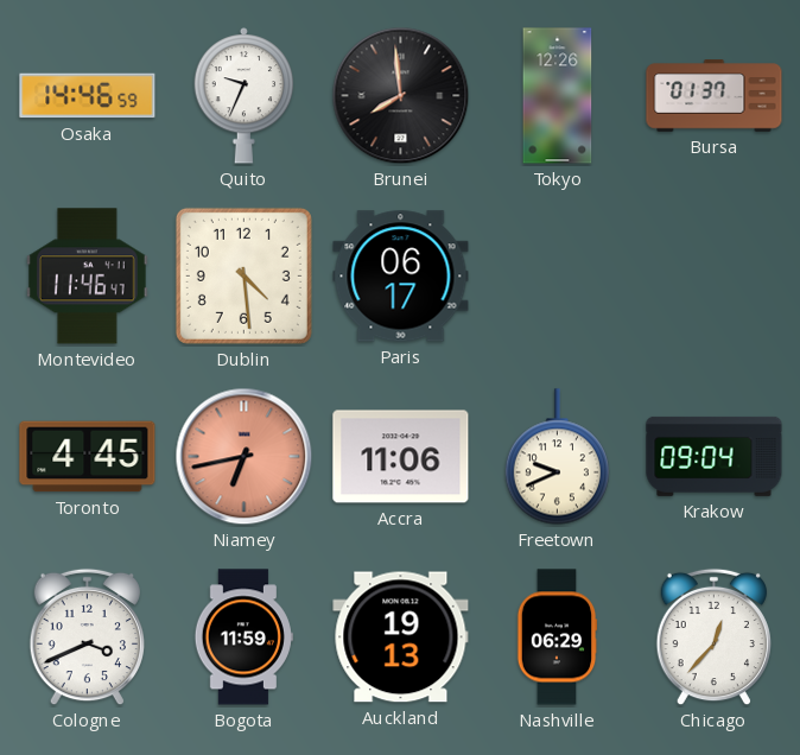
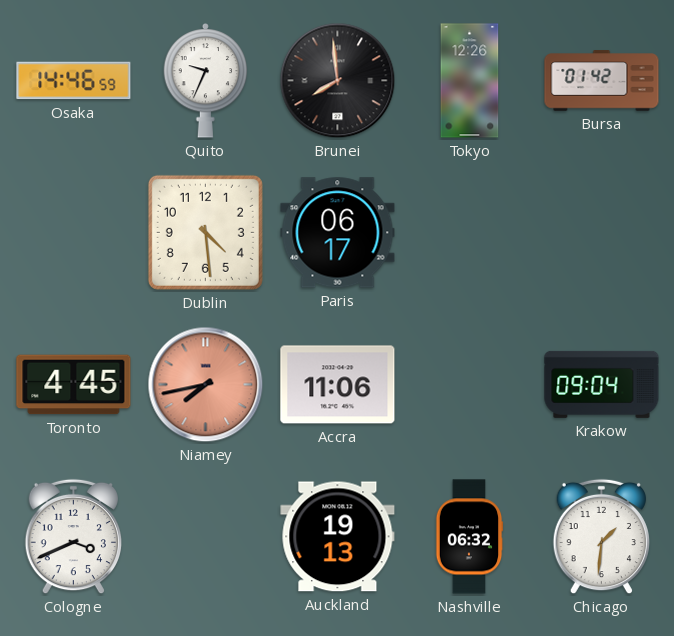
Bursa: 01:37 -> 01:42 (602, 81)
Montevideo: 11:46 -> none (88, 277)
Niamey: 6:43 -> 7:43 (206, 385)
Freetown: 9:41 -> none (557, 457)
Bogota: 11:59 -> none (243, 637)
Nashville: 06:29 -> 06:32 (469, 537)
Chicago: 12:37 -> 1:31 (601, 537)
